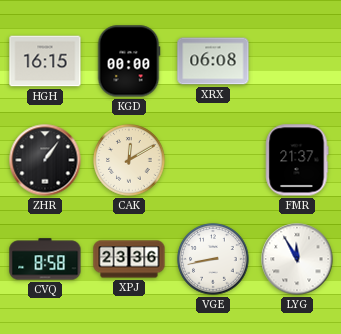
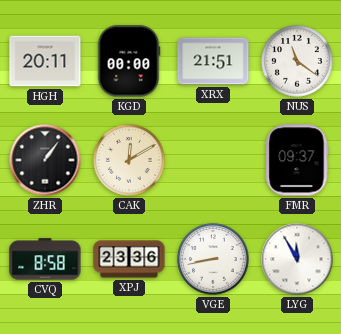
HGH: 16:15 -> 20:11 (45, 61)
XRX: 06:08 -> 21:51 (213, 61)
NUS: none -> 11:21 (297, 61)
FMR: 21:37 -> 09:37 (297, 160)
